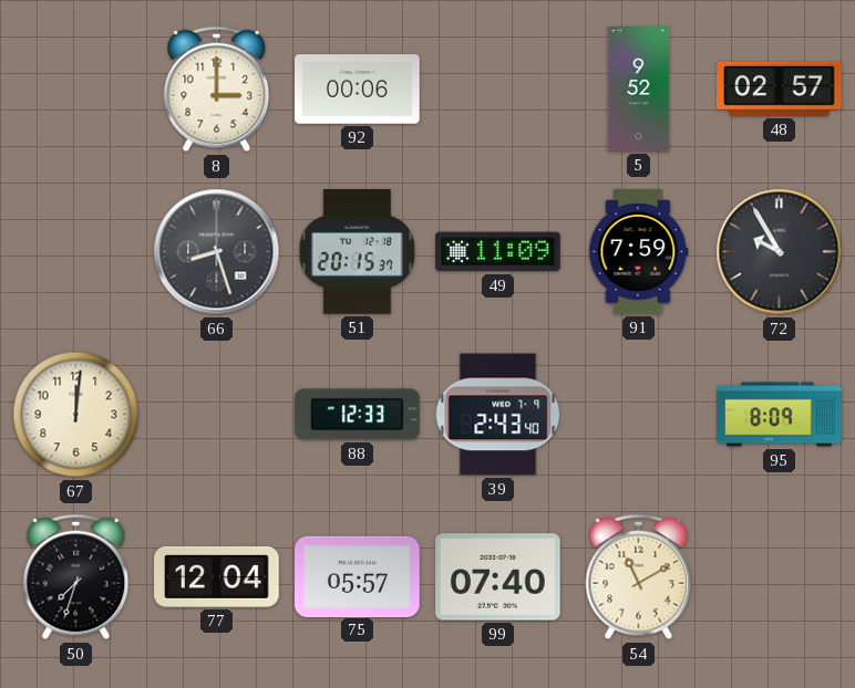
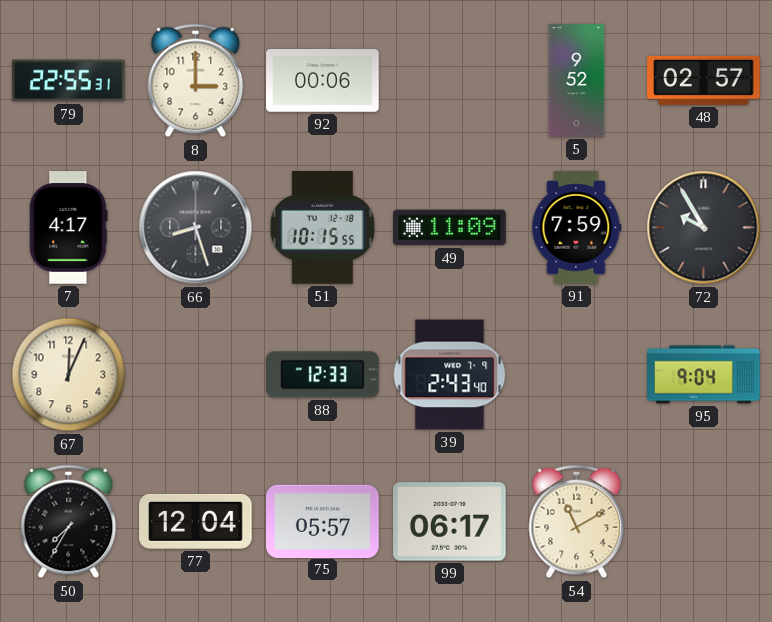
79: none -> 22:55 (69, 81)
7: none -> 4:17 (69, 228)
51: 20:15 -> 10:15 (322, 228)
67: 12:01 -> 12:04 (69, 375)
95: 8:09 -> 9:04 (704, 375)
50: 7:33 -> 7:35 (69, 522)
99: 07:40 -> 06:17 (450, 522)
